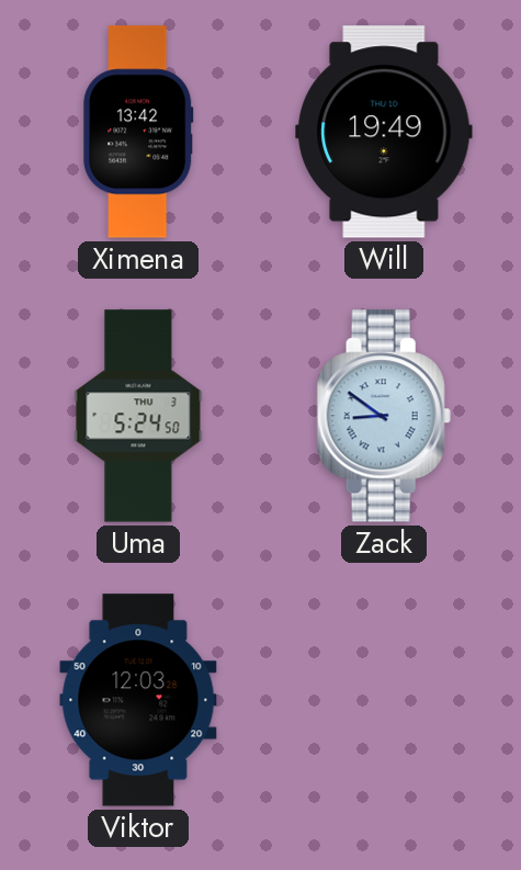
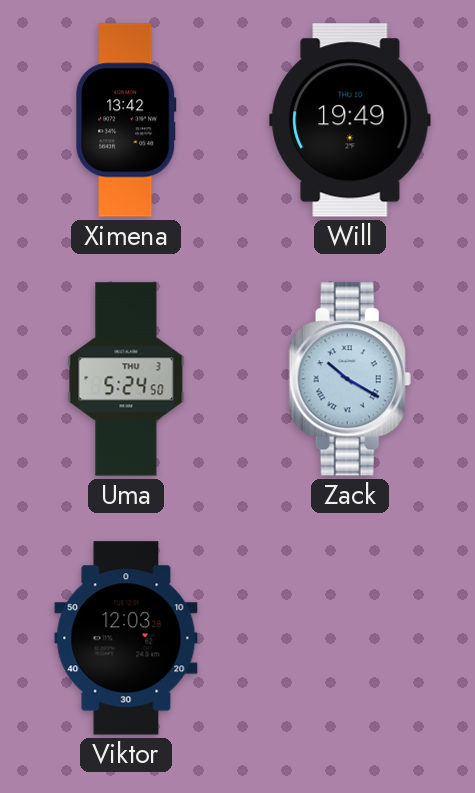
Zack: 8:51 -> 10:20 (350, 379)
